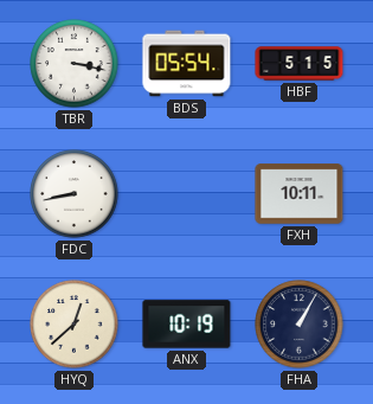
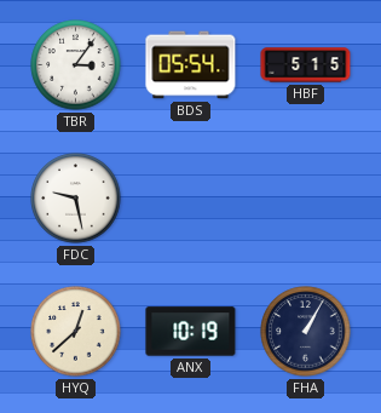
TBR: 3:17 -> 3:06 (76, 65)
FDC: 8:43 -> 9:28 (76, 199)
FXH: 10:11 -> none (300, 194)
